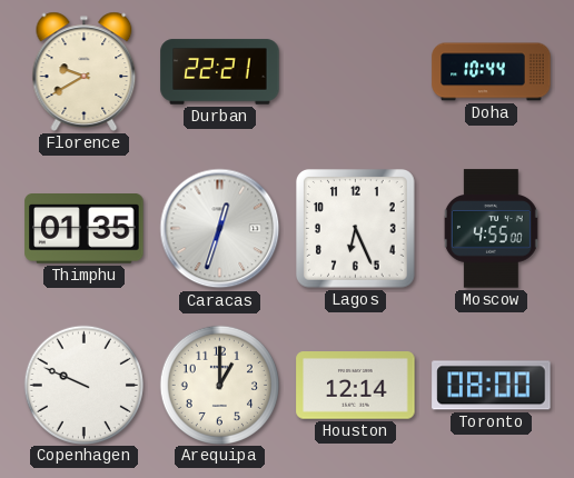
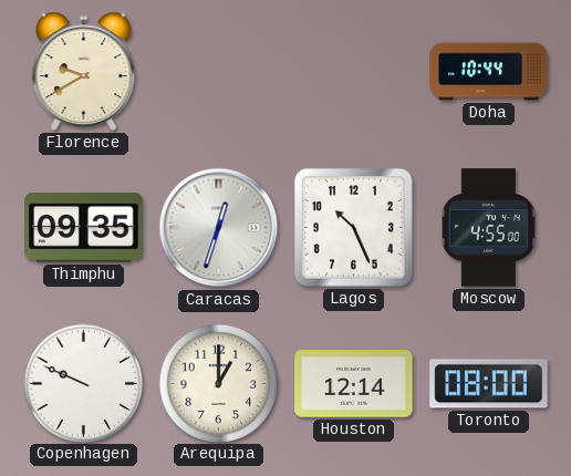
Durban: 22:21 -> none (220, 72)
Thimphu: 01:35 -> 09:35 (84, 228)
Lagos: 6:26 -> 10:26 (354, 228)
